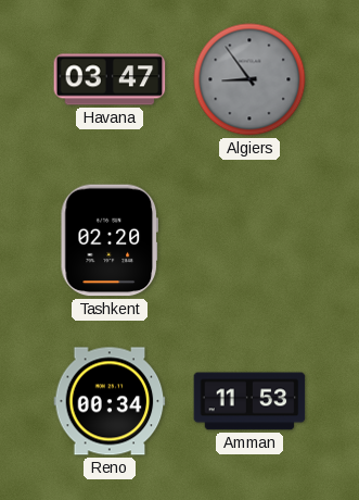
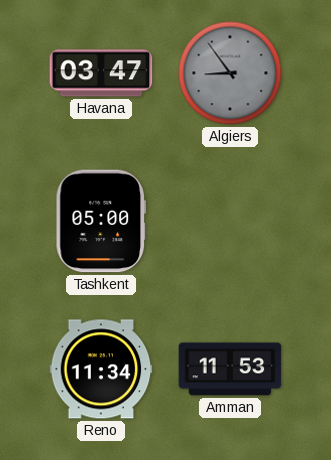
Tashkent: 02:20 -> 05:00 (100, 221)
Reno: 00:34 -> 11:34 (101, 369)
